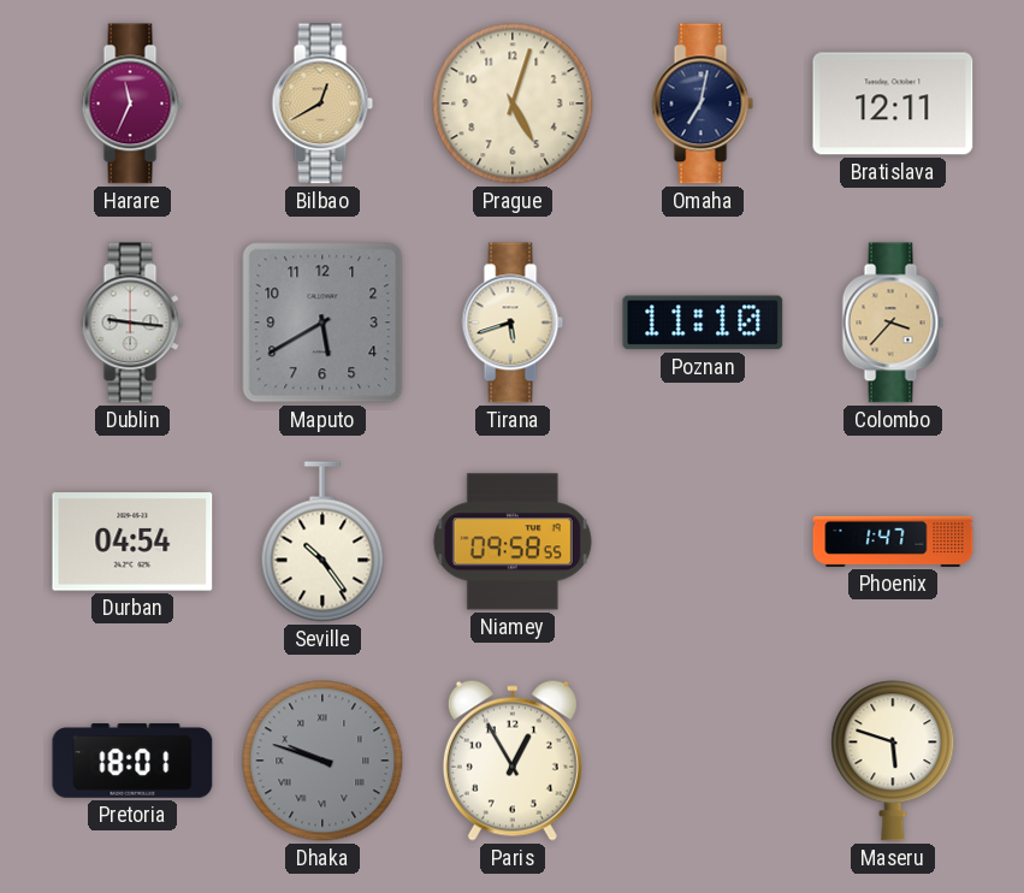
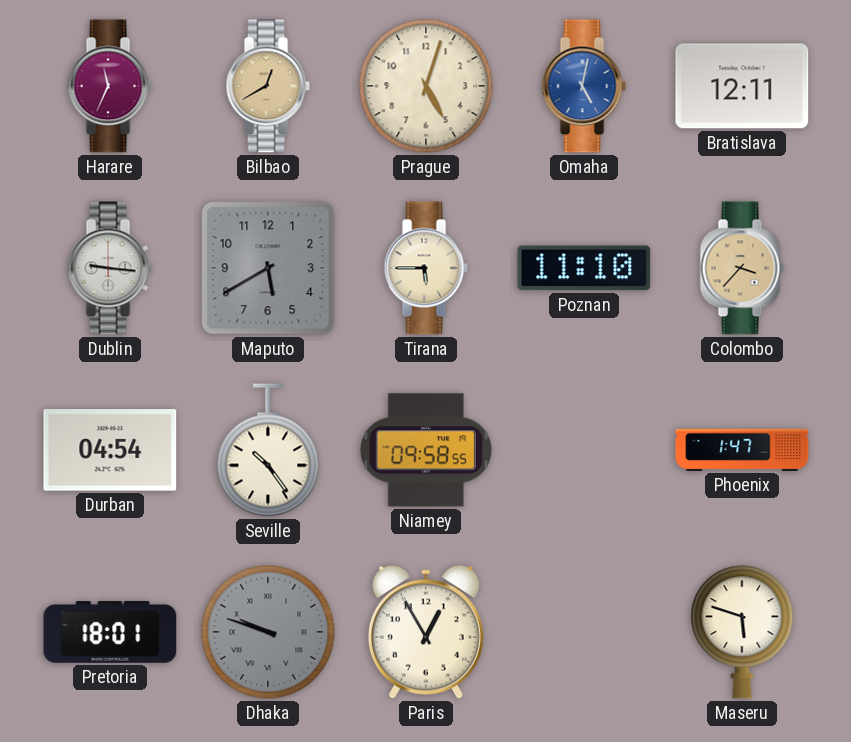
Omaha: 7:02 -> 5:02 (584, 86)
Omaha dial: navy -> blue (584, 86)
Tirana: 5:42 -> 5:45 (426, 268)
